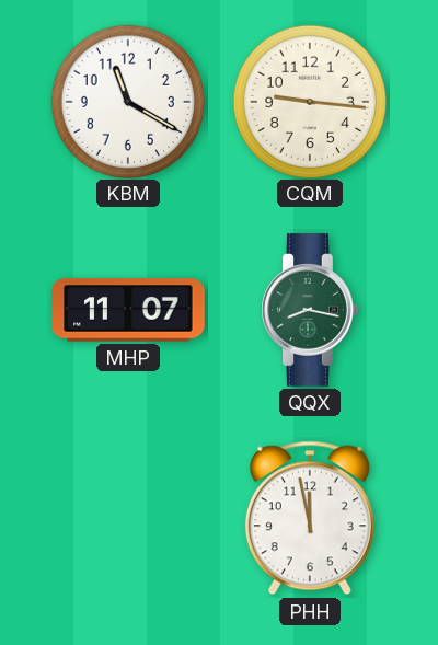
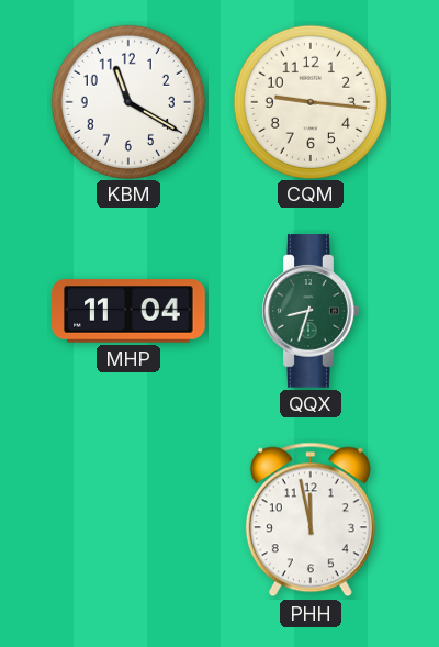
MHP: 11:07 -> 11:04 (128, 311)
QQX: 8:17 -> 8:33 (311, 311)
